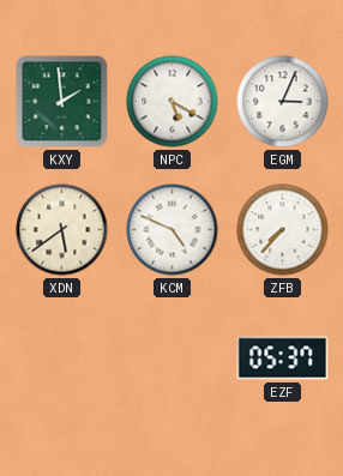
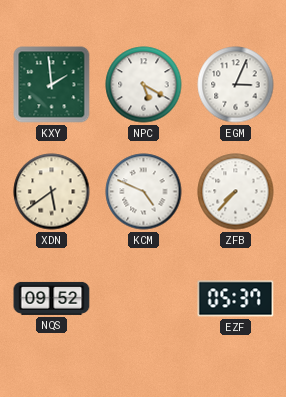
NQS: none -> 09:52 (52, 298)
